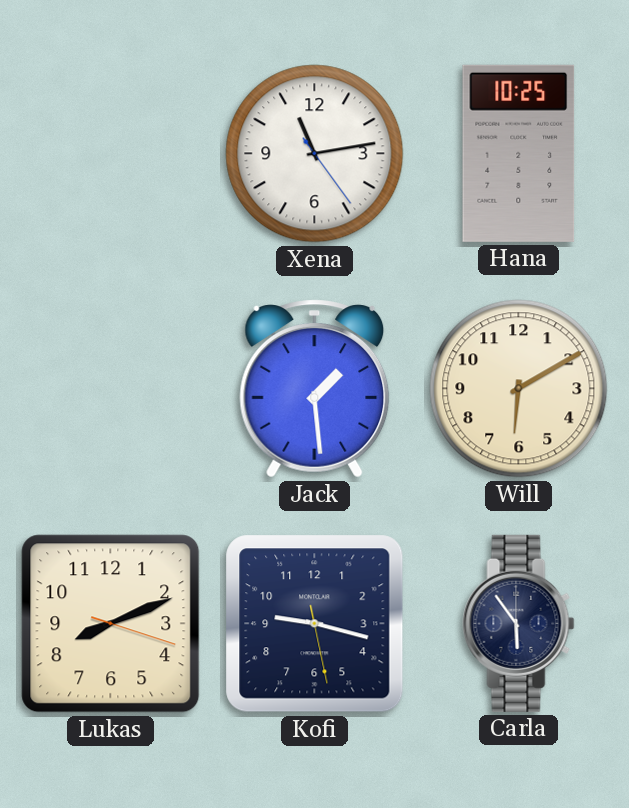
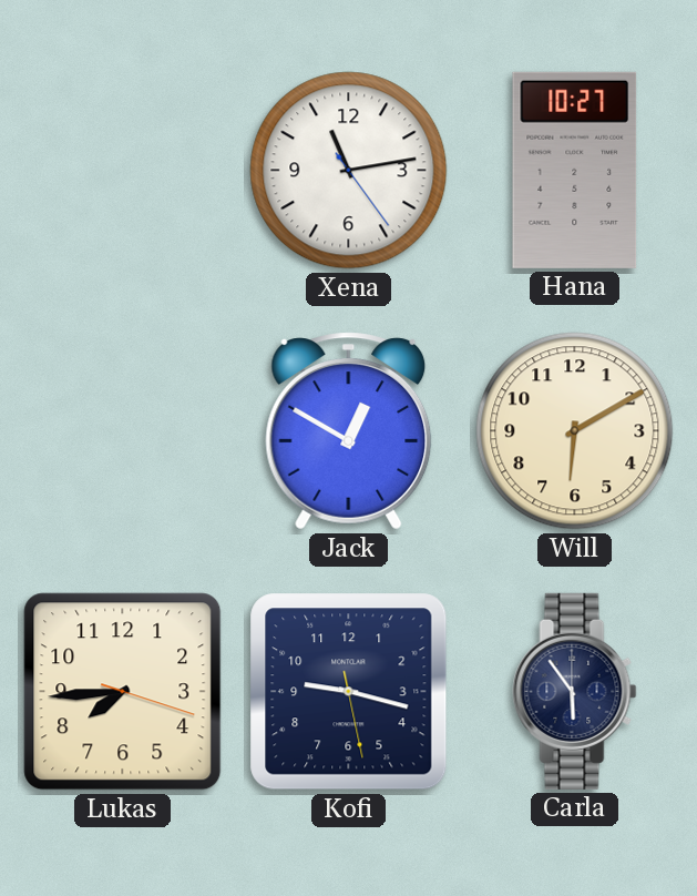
Hana: 10:25 -> 10:27 (575, 170)
Jack: 1:29 -> 12:50 (349, 431)
Lukas: 8:11 -> 7:44 (123, 692)
